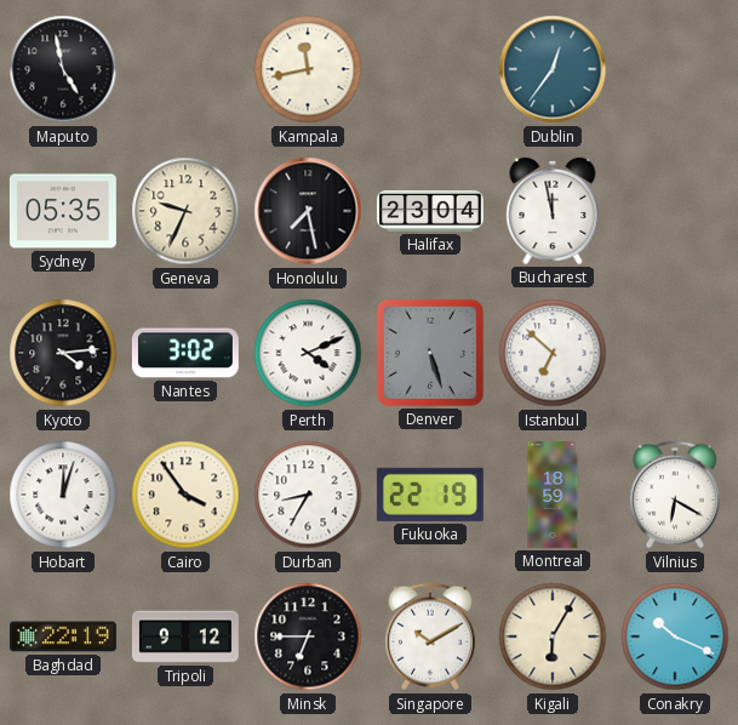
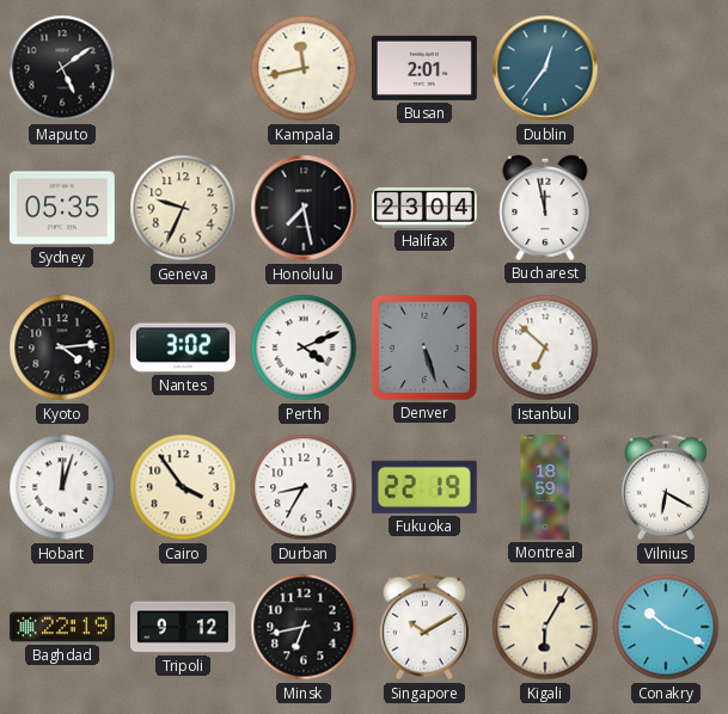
Maputo: 4:58 -> 5:09 (62, 68)
Busan: none -> 2:01 (424, 68)
Minsk: 6:45 -> 6:43 (304, 627)
